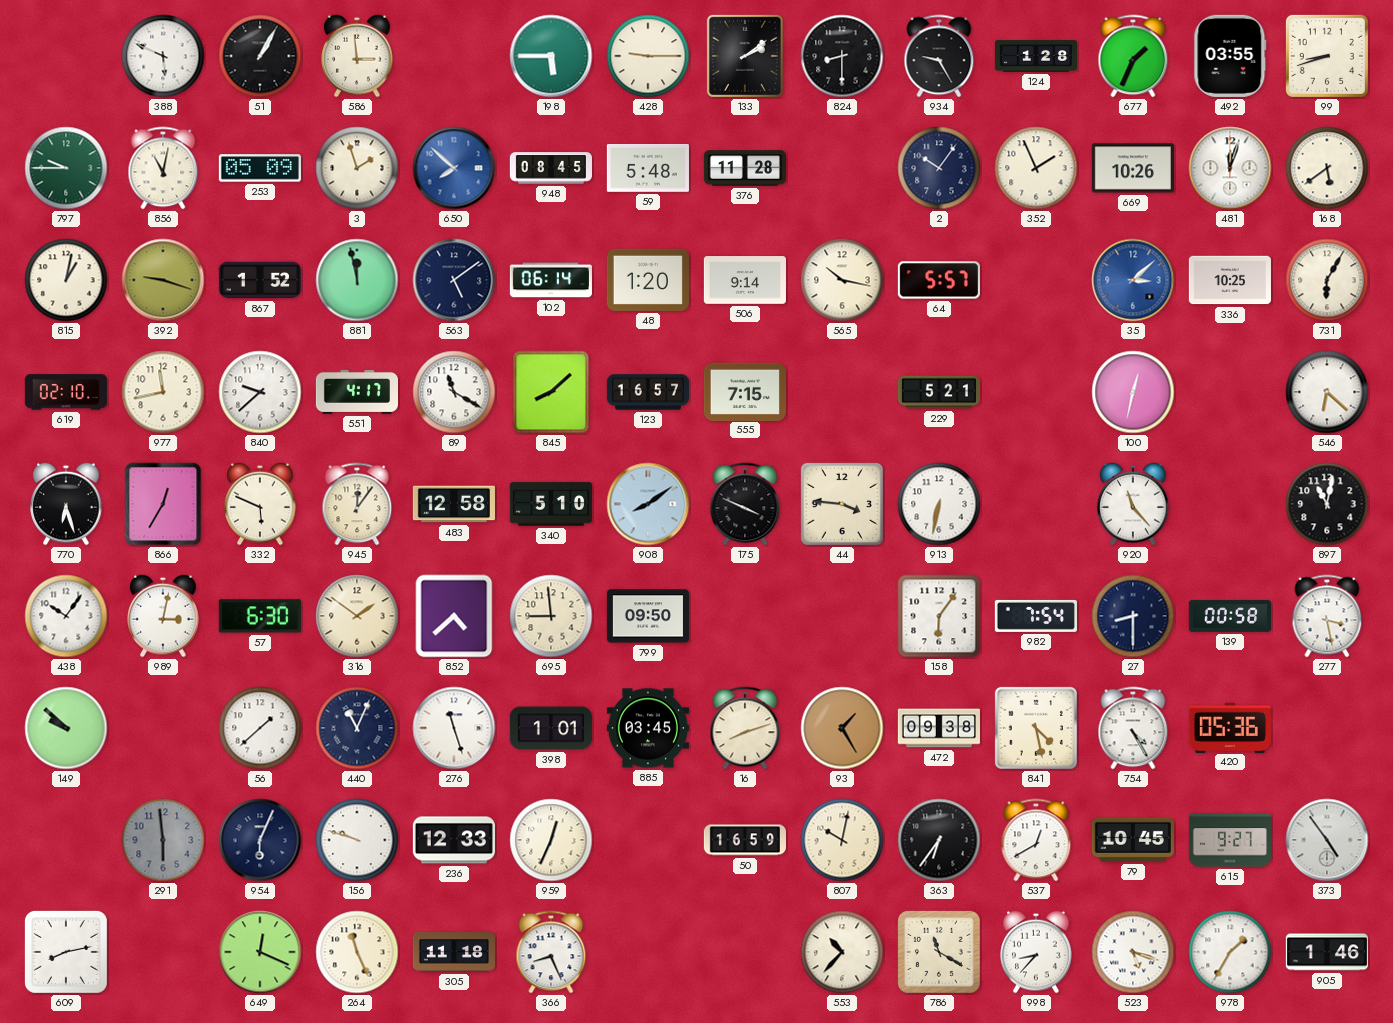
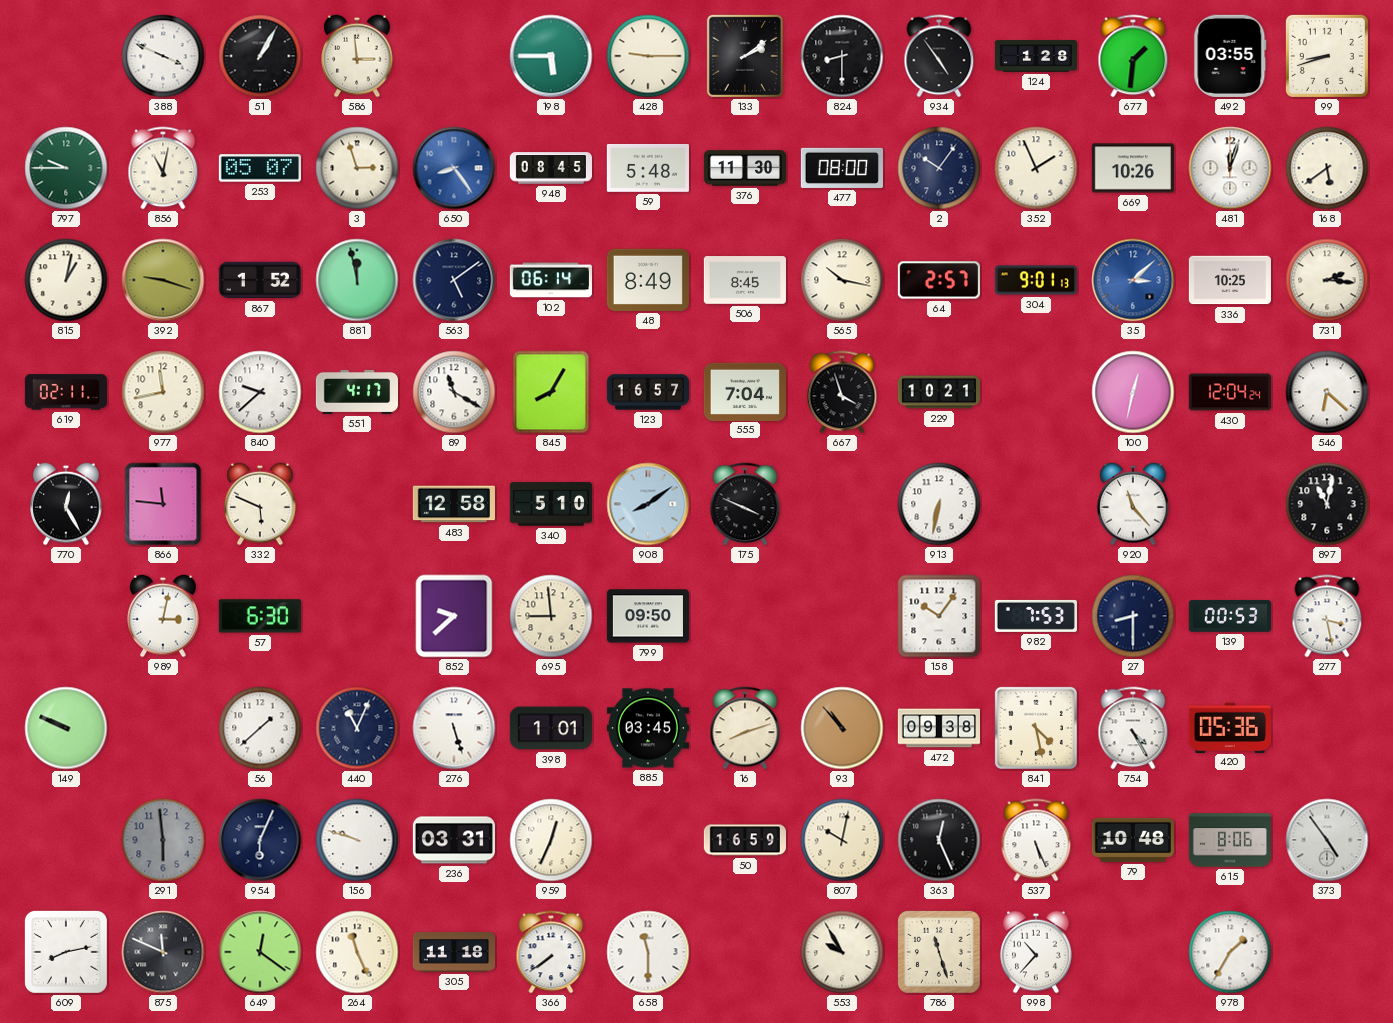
388: 5:49 -> 3:49 (163, 56)
934: 9:25 -> 4:54 (939, 56)
677: 1:34 -> 1:31 (1133, 56)
253: 05:09 -> 05:07 (260, 168)
3: 1:57 -> 2:57 (357, 168)
650: 7:52 -> 8:24 (454, 168)
376: 11:28 -> 11:30 (744, 168)
477: none -> 08:00 (842, 168)
48: 1:20 -> 8:49 (648, 280)
506: 9:14 -> 8:45 (745, 280)
64: 5:57 -> 2:57 (939, 280)
304: none -> 9:01 (1036, 280)
731: 6:05 -> 2:16 (1327, 280)
619: 02:10 -> 02:11 (65, 392)
845: 8:08 -> 8:05 (551, 392)
555: 7:15 -> 7:04 (745, 391)
667: none -> 3:57 (842, 392)
229: 5:21 -> 10:21 (939, 392)
430: none -> 12:04 (1230, 392)
770: 6:27 -> 12:25 (66, 504)
866: 12:35 -> 11:46 (163, 504)
945: 12:06 -> none (357, 504)
44: 3:46 -> none (842, 504)
438: 10:06 -> none (66, 616)
316: 1:51 -> none (357, 616)
852: 4:38 -> 9:38 (454, 616)
158: 6:06 -> 10:06 (939, 616)
982: 7:54 -> 7:53 (1036, 616)
139: 00:58 -> 00:53 (1230, 616)
149: 9:52 -> 9:49 (66, 728)
276: 11:27 -> 5:27 (454, 728)
93: 1:25 -> 10:53 (842, 728)
236: 12:33 -> 03:31 (454, 840)
363: 6:36 -> 12:26 (939, 840)
537: 12:40 -> 5:26 (1036, 840)
79: 10:45 -> 10:48 (1133, 840)
615: 9:27 -> 8:06 (1229, 840)
875: none -> 11:49 (163, 952)
649: 12:19 -> 12:21 (260, 952)
366: 8:26 -> 7:39 (551, 952)
658: none -> 11:30 (648, 952)
553: 10:37 -> 9:55 (842, 952)
786: 11:20 -> 11:27 (939, 952)
998: 8:37 -> 10:37 (1036, 952)
523: 5:18 -> none (1133, 952)
905: 1:46 -> none (1327, 952)
